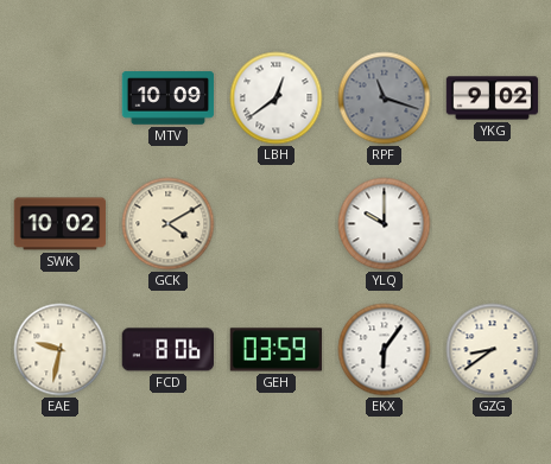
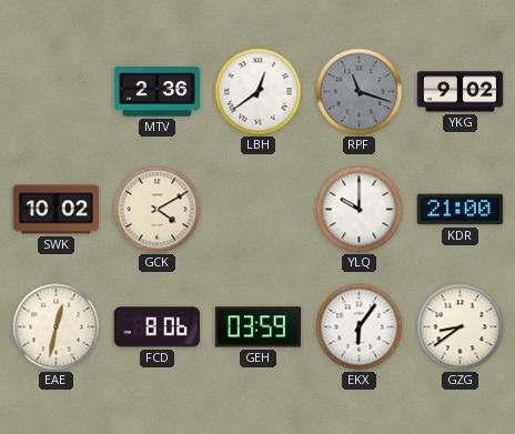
MTV: 10:09 -> 2:36 (158, 92)
KDR: none -> 21:00 (461, 210)
EAE: 9:32 -> 12:32 (57, 327)
